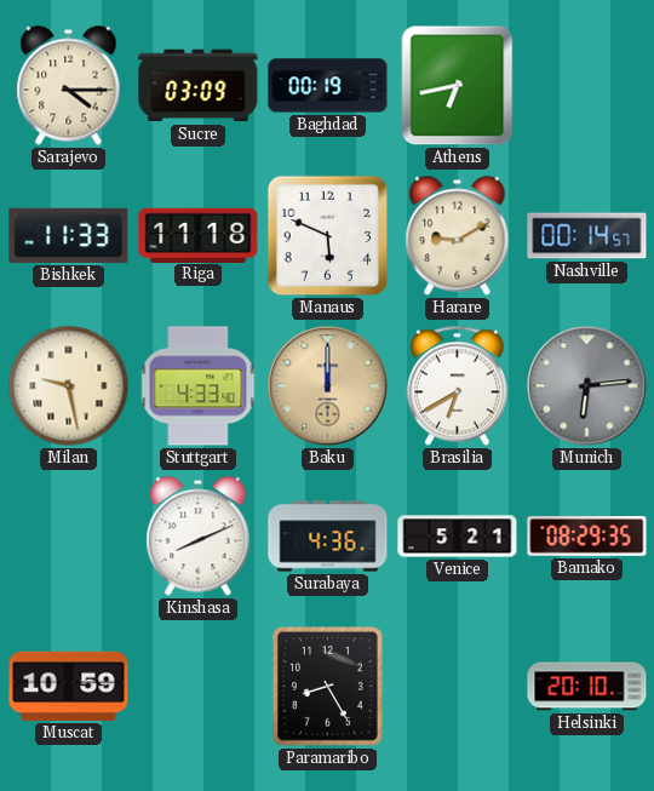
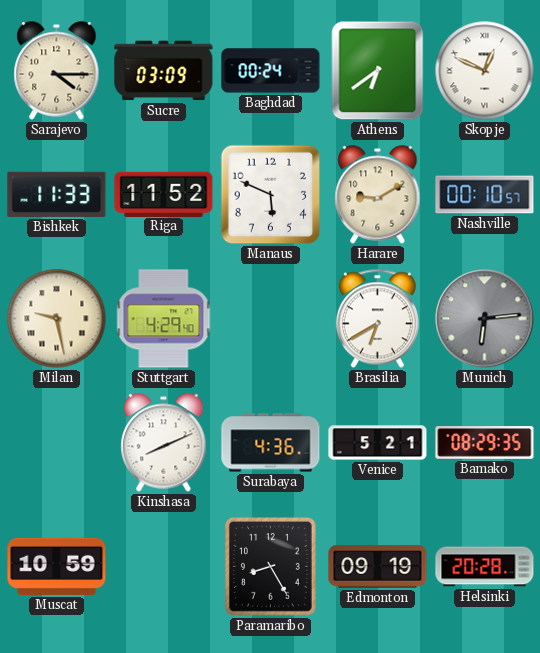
Baghdad: 00:19 -> 00:24 (271, 71)
Athens: 6:43 -> 6:39 (378, 71)
Skopje: none -> 12:49 (485, 71)
Riga: 11:18 -> 11:52 (164, 194)
Nashville: 00:14 -> 00:10 (485, 195)
Stuttgart: 4:33 -> 4:29 (164, 319)
Baku: 12:00 -> none (328, 386)
Edmonton: none -> 09:19 (378, 567)
Helsinki: 20:10 -> 20:28 (485, 567)
